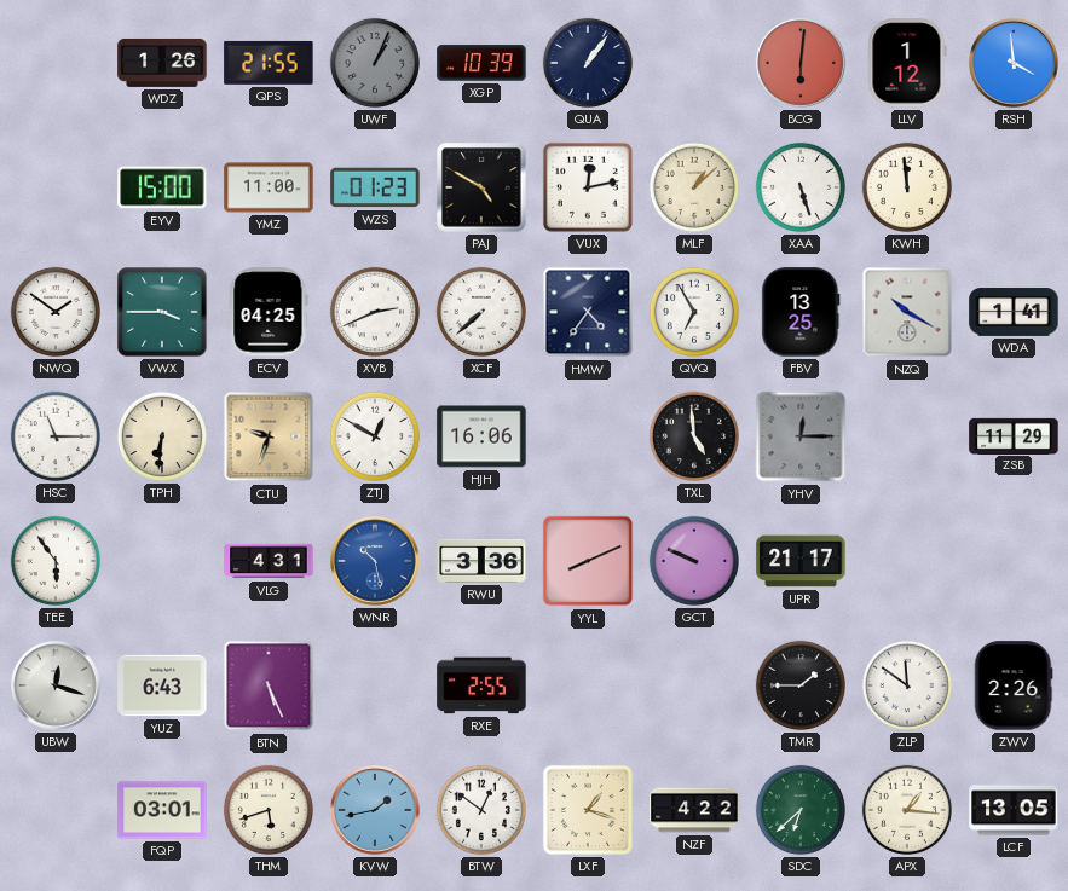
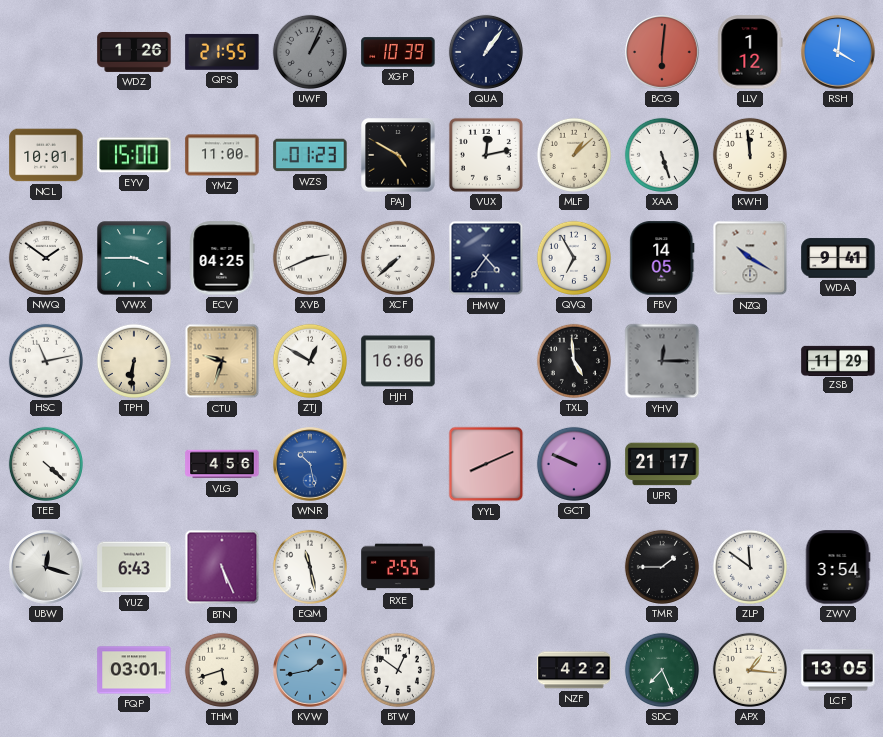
RSH: 3:59 -> 4:01 (838, 52)
NCL: none -> 10:01 (46, 155)
FBV: 13:25 -> 14:05 (662, 258)
WDA: 1:41 -> 9:41 (838, 258)
HSC: 11:15 -> 11:13 (46, 361)
TEE: 5:54 -> 4:22 (46, 464)
VLG: 4:31 -> 4:56 (222, 464)
RWU: 3:36 -> none (481, 561)
EQM: none -> 11:28 (310, 567)
ZWV: 2:26 -> 3:54 (838, 567)
LXF: 1:18 -> none (588, 810)
SDC: 6:38 -> 7:26 (662, 670)
